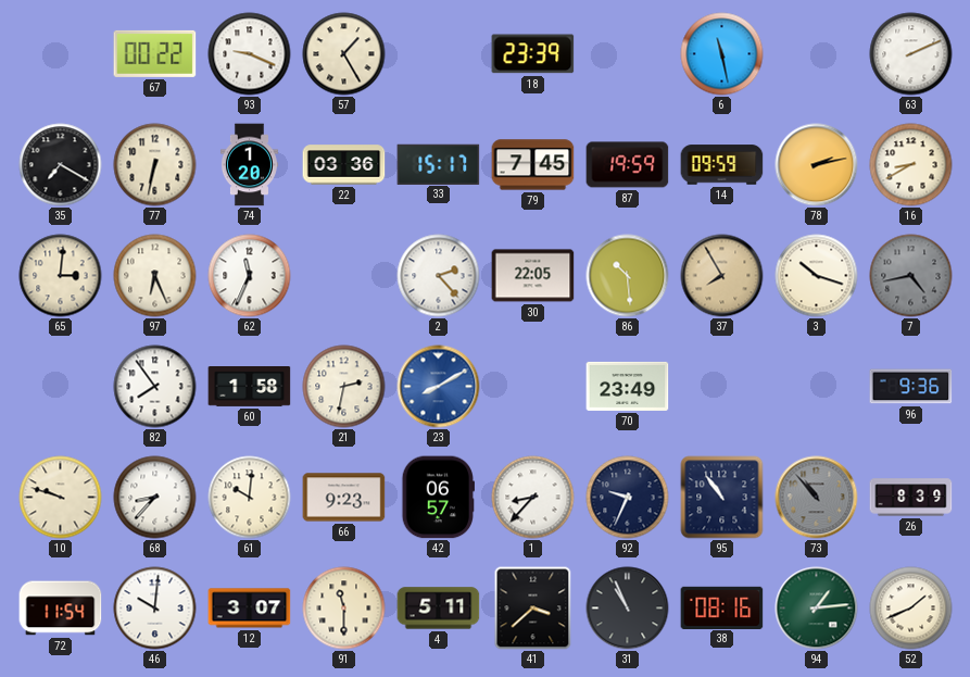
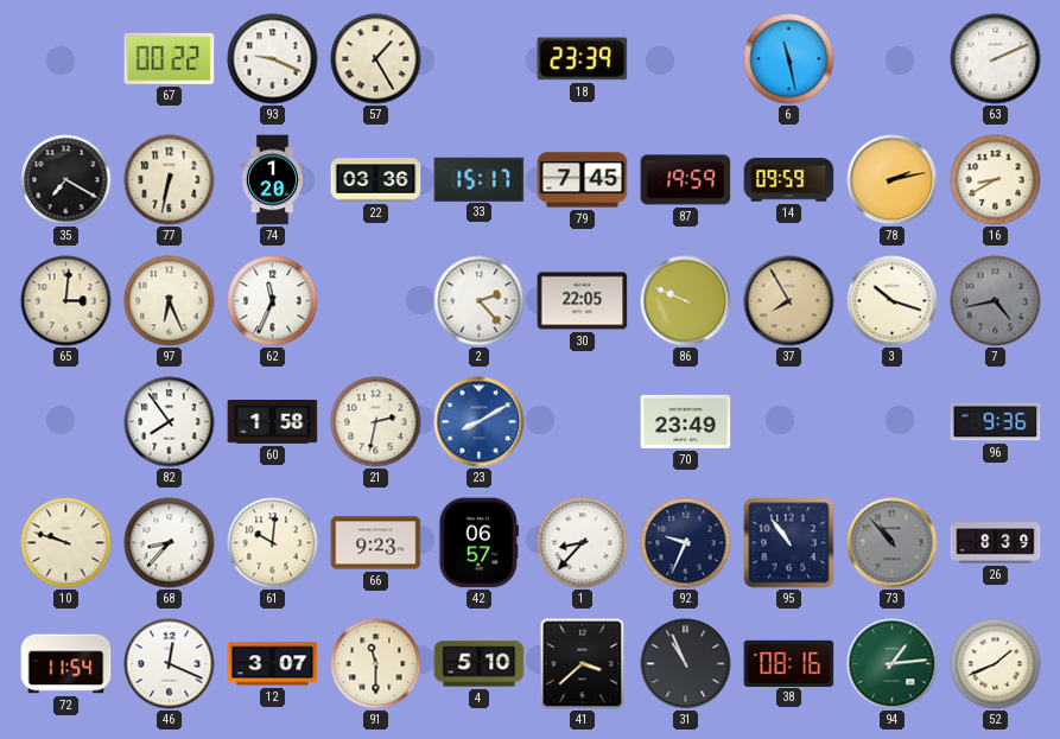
86: 10:29 -> 9:49 (686, 301)
46: 10:01 -> 12:19 (170, 664)
4: 5:11 -> 5:10 (480, 664)
